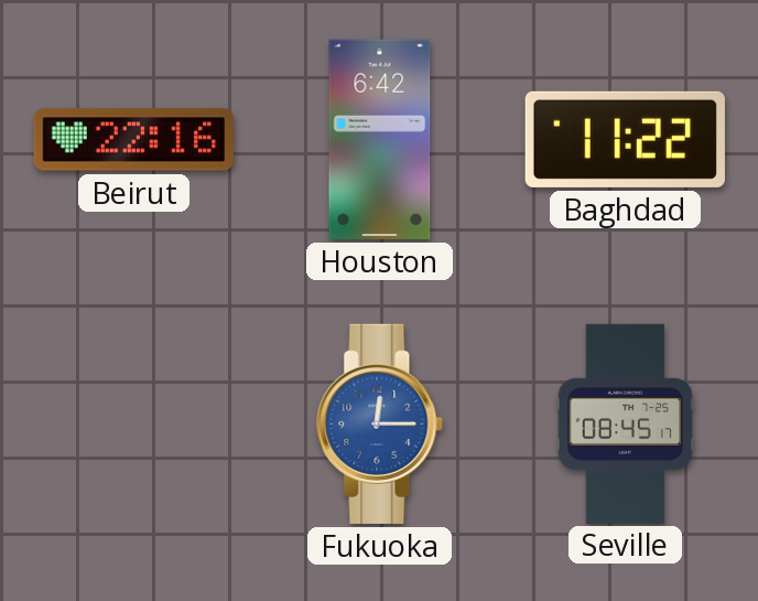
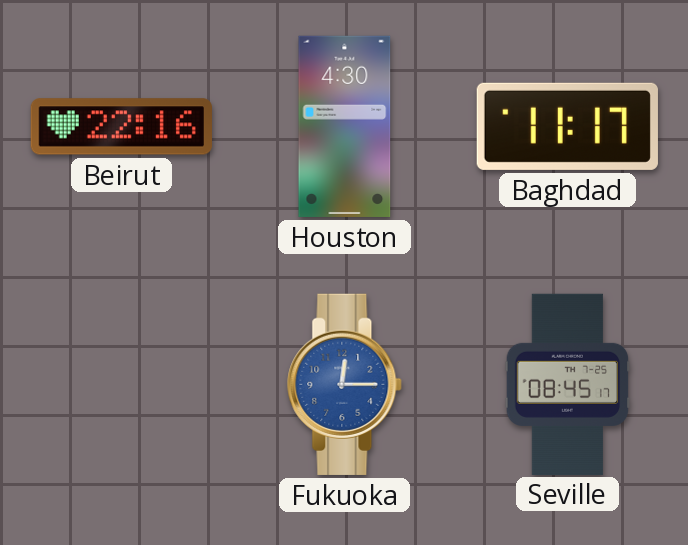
Houston: 6:42 -> 4:30 (345, 126)
Baghdad: 11:22 -> 11:17 (567, 126)
